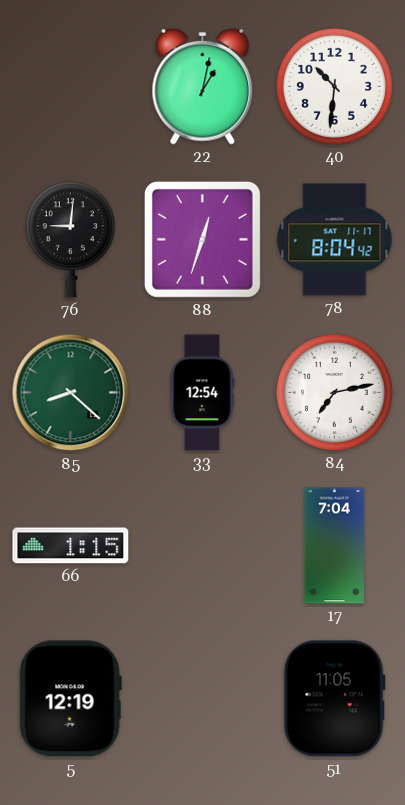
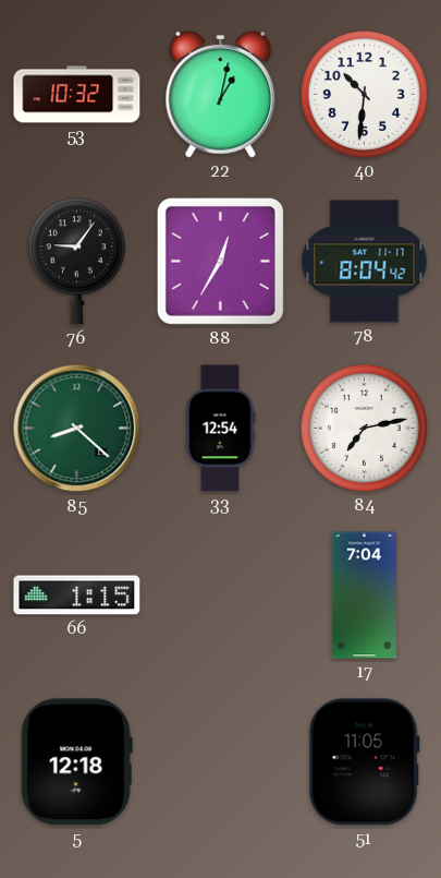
53: none -> 10:32 (77, 95)
76: 9:01 -> 9:06 (76, 262)
88: 12:33 -> 12:35 (220, 261)
5: 12:19 -> 12:18 (76, 762)
